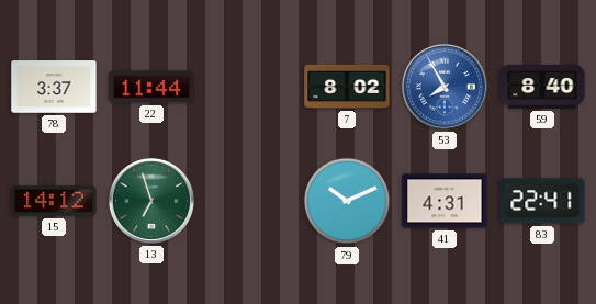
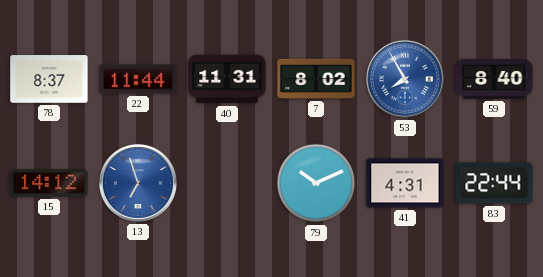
78: 3:37 -> 8:37 (49, 79)
40: none -> 11:31 (227, 79)
13 dial: green -> blue (138, 183)
83: 22:41 -> 22:44 (494, 183)
